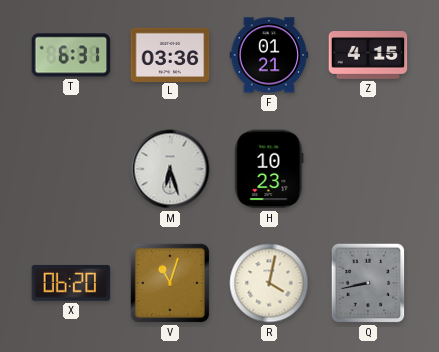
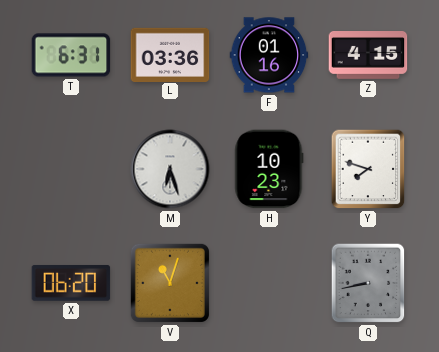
F: 01:21 -> 01:16 (269, 55)
Y: none -> 7:48 (368, 169)
R: 4:02 -> none (269, 283)
